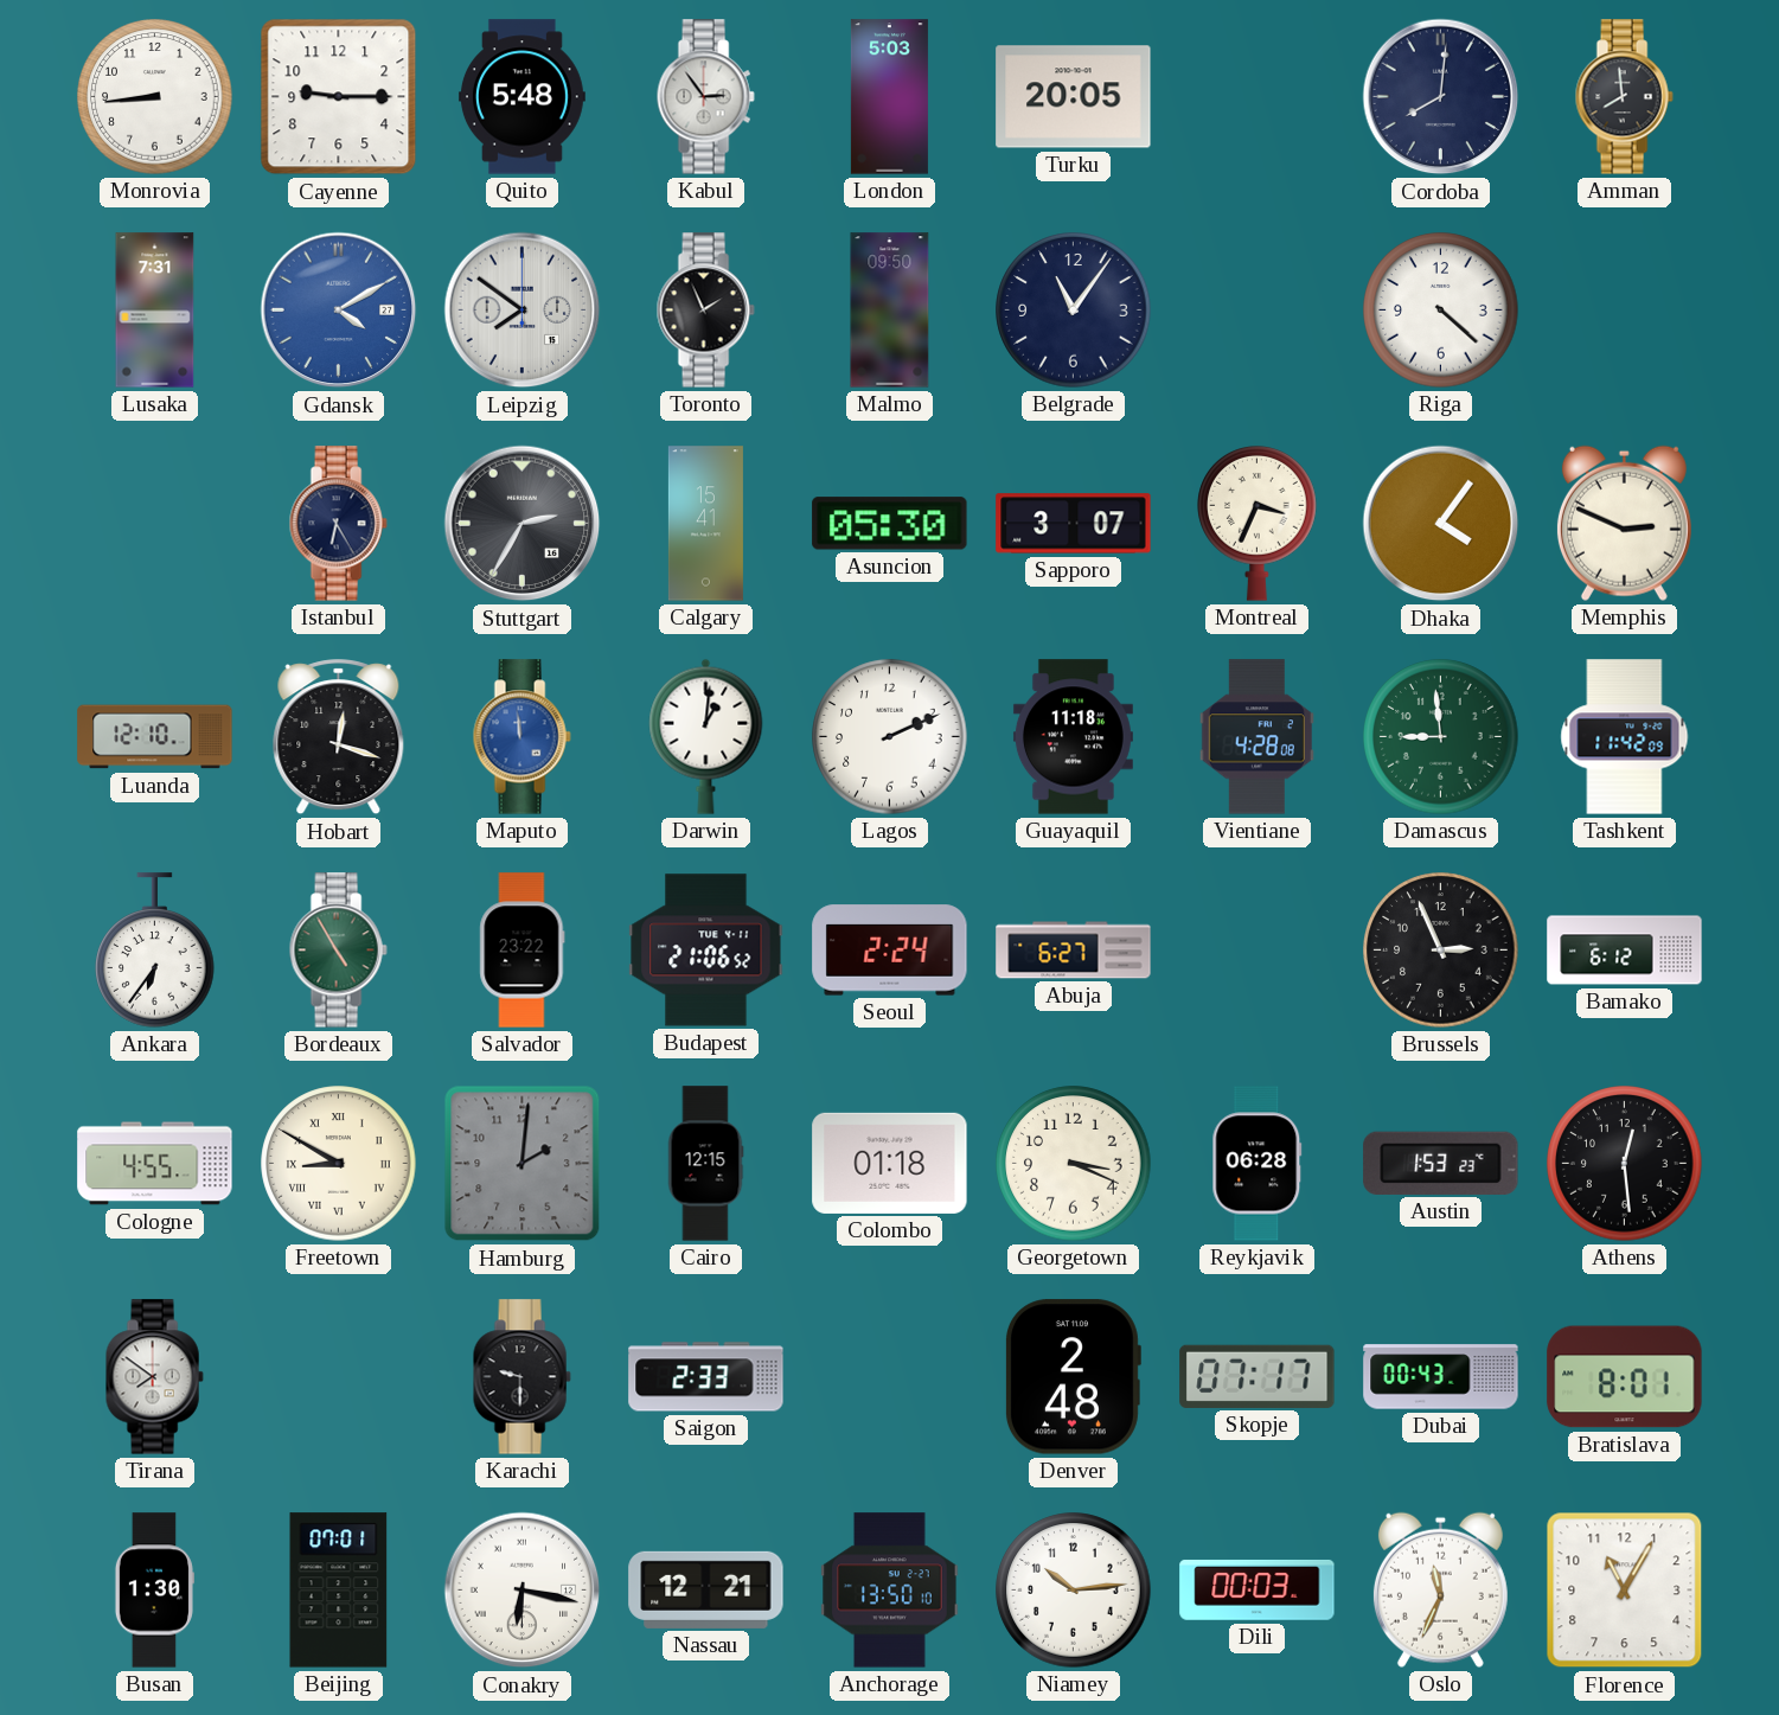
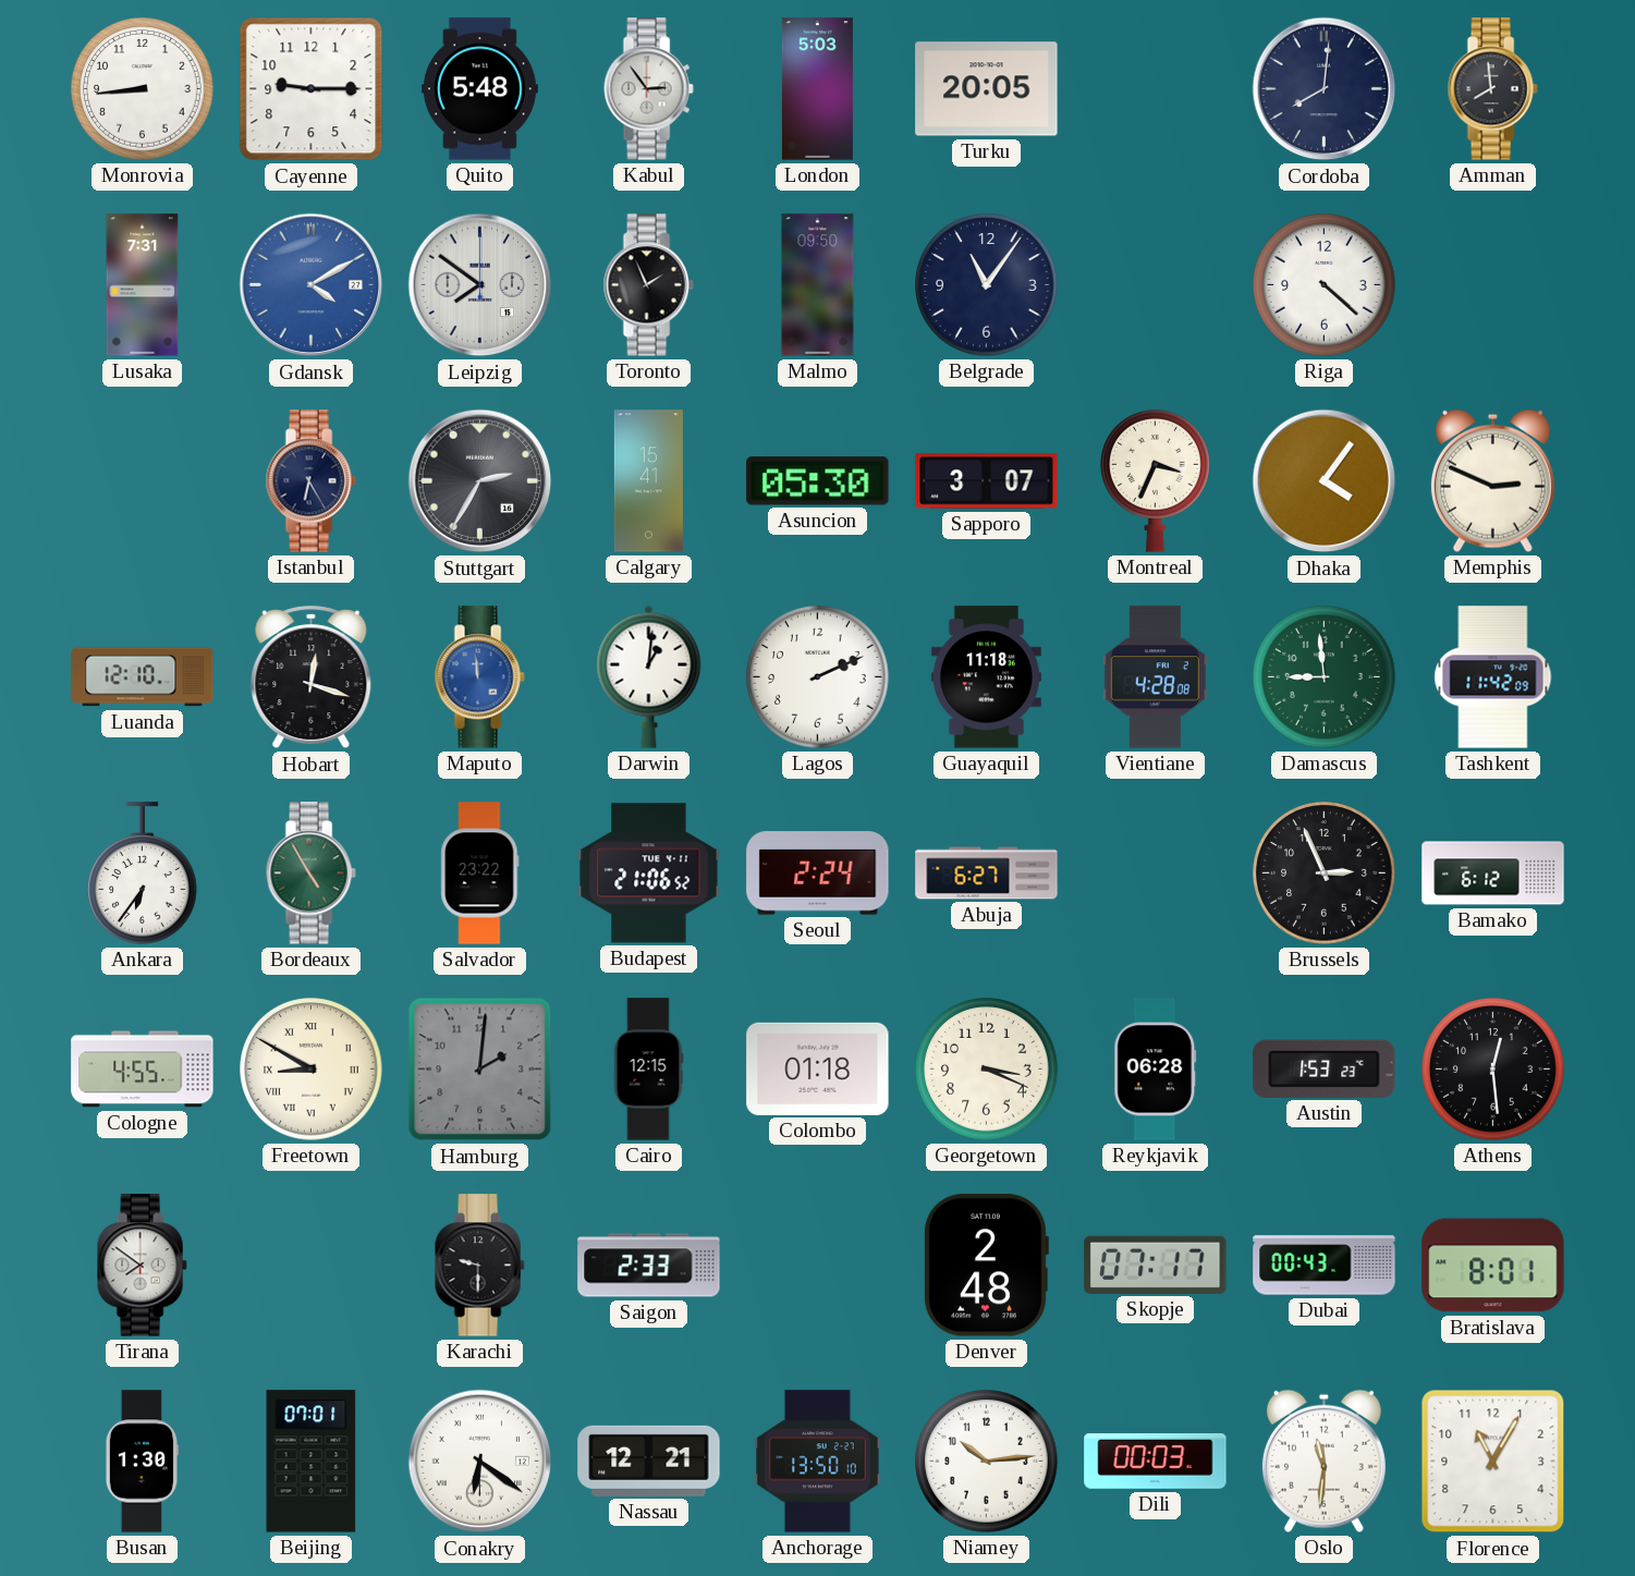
Conakry: 6:17 -> 6:21 (480, 1462)
Oslo: 11:34 -> 11:31 (1323, 1461)
